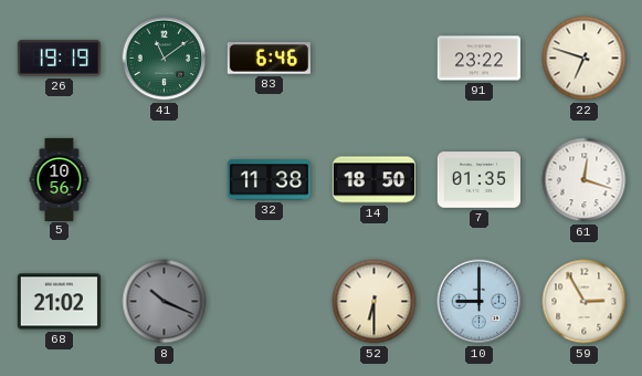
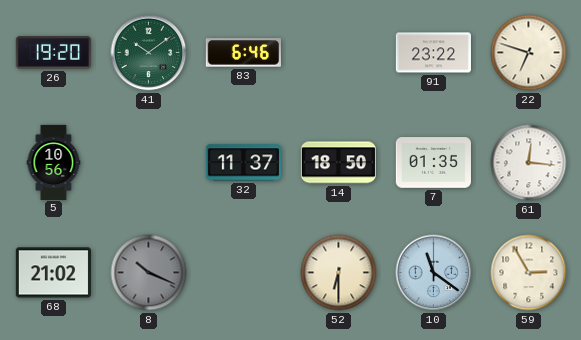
26: 19:19 -> 19:20 (53, 53)
41: 11:09 -> 10:09 (149, 53)
32: 11:38 -> 11:37 (243, 163)
61: 12:18 -> 12:16 (529, 163)
10: 9:00 -> 11:21 (434, 273)
